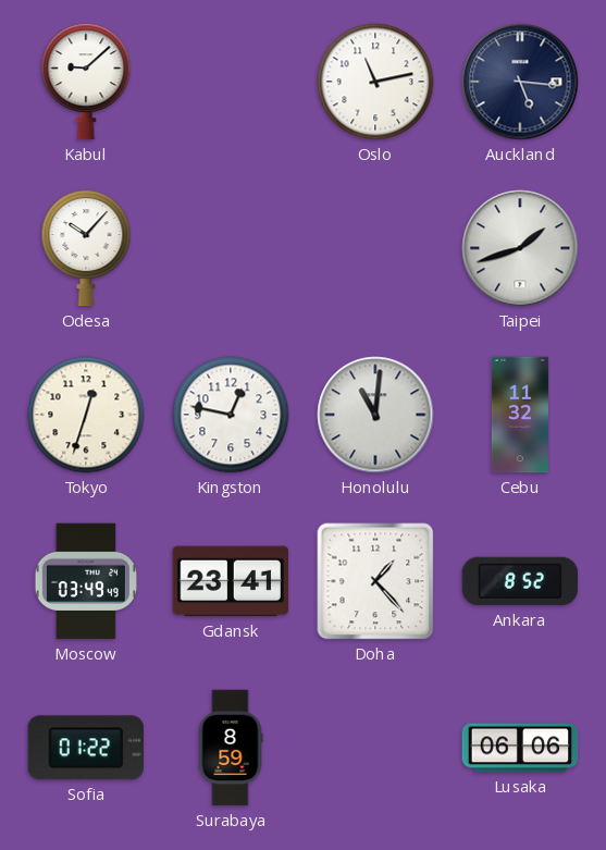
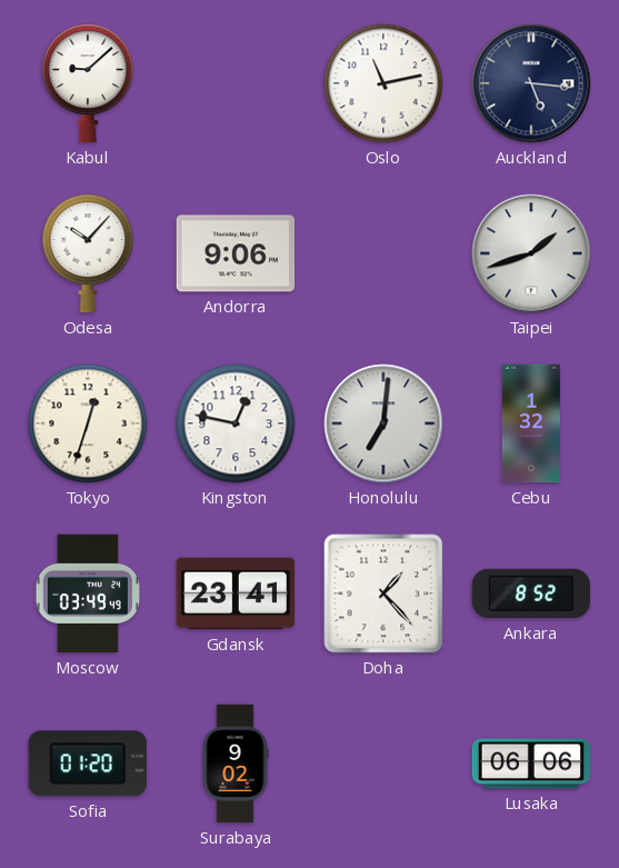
Andorra: none -> 9:06 (236, 253)
Honolulu: 11:01 -> 7:01 (383, 423)
Cebu: 11:32 -> 1:32 (531, 423)
Sofia: 01:22 -> 01:20 (88, 764)
Surabaya: 8:59 -> 9:02 (236, 764)
